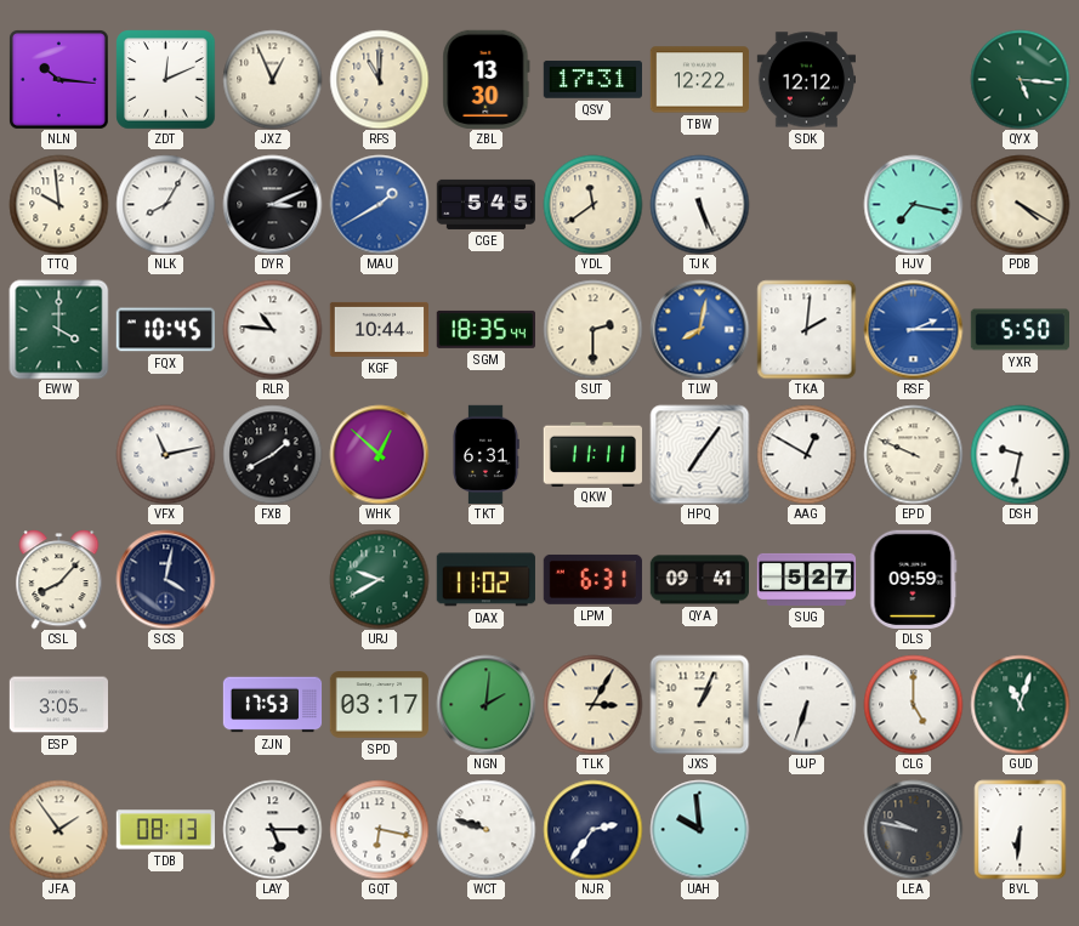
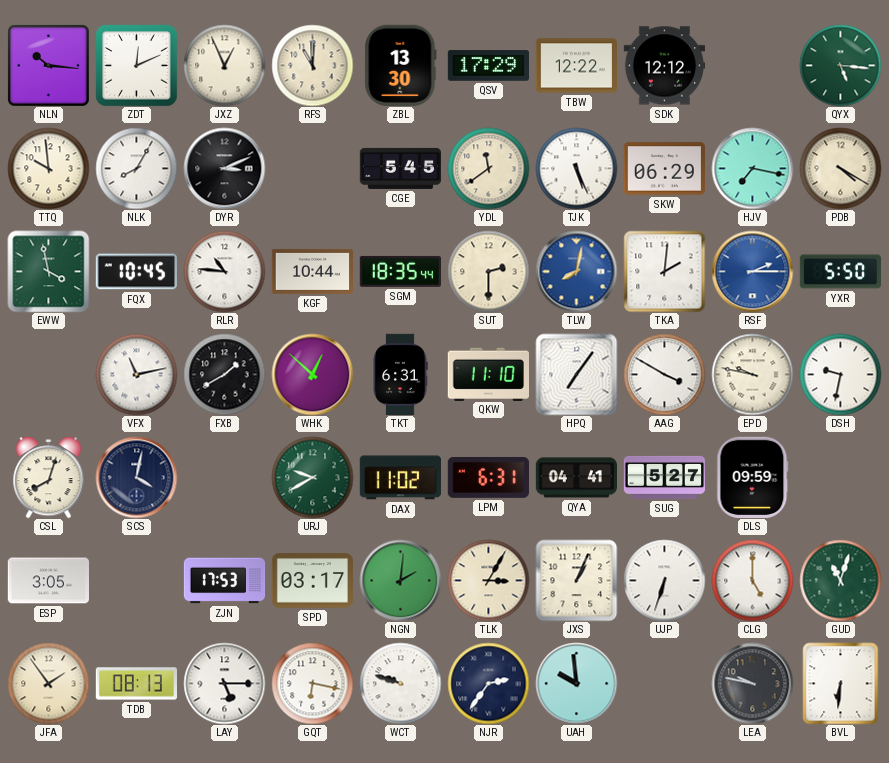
QSV: 17:31 -> 17:29 (488, 66)
MAU: 1:40 -> none (379, 204)
SKW: none -> 06:29 (664, 169)
EWW: 4:00 -> 3:58 (48, 271)
QKW: 11:11 -> 11:10 (488, 374)
AAG: 12:50 -> 3:50 (664, 374)
EPD: 9:49 -> 9:47 (752, 374)
CSL: 8:07 -> 8:03 (49, 477)
QYA: 09:41 -> 04:41 (576, 478)
